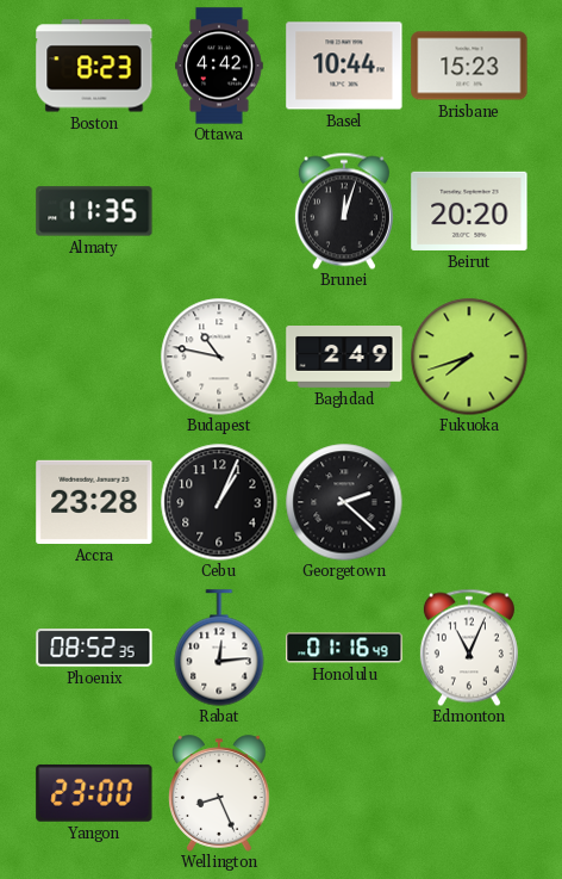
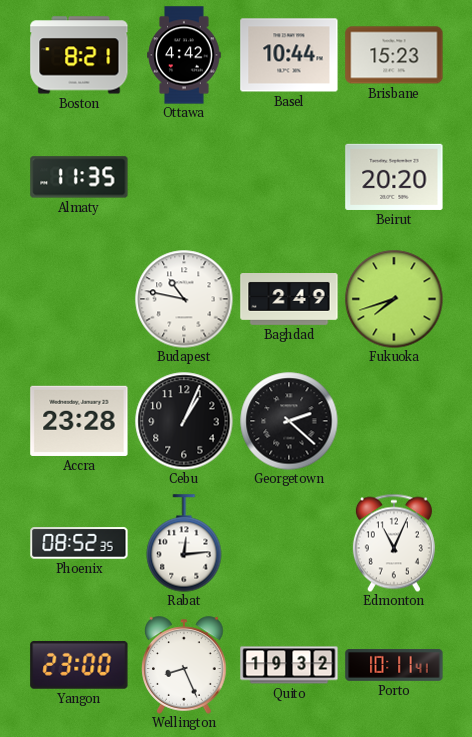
Boston: 8:23 -> 8:21 (79, 55)
Brunei: 12:03 -> none (344, 211)
Honolulu: 01:16 -> none (344, 648)
Quito: none -> 19:32 (289, 665)
Porto: none -> 10:11 (394, 666)
